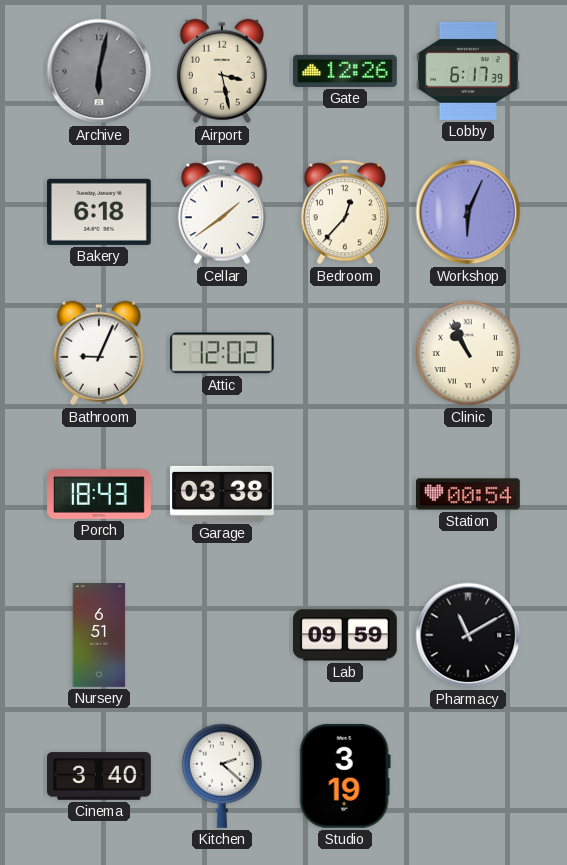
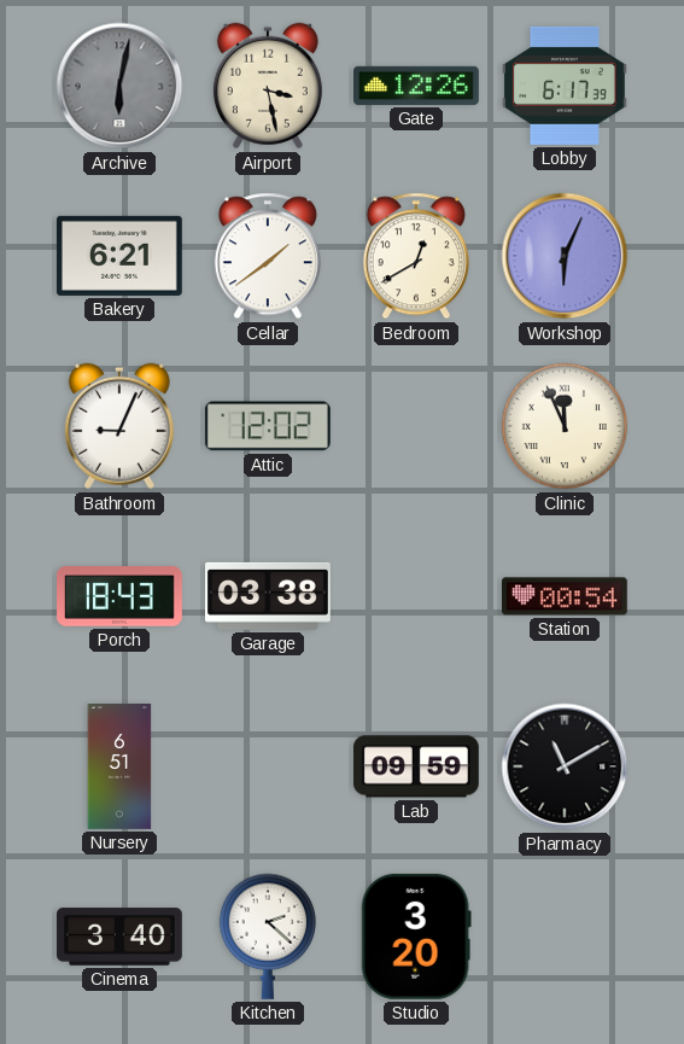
Bakery: 6:18 -> 6:21 (119, 256)
Bedroom: 12:37 -> 12:40 (416, 256)
Clinic: 10:56 -> 11:56 (565, 426)
Studio: 3:19 -> 3:20 (416, 937)
